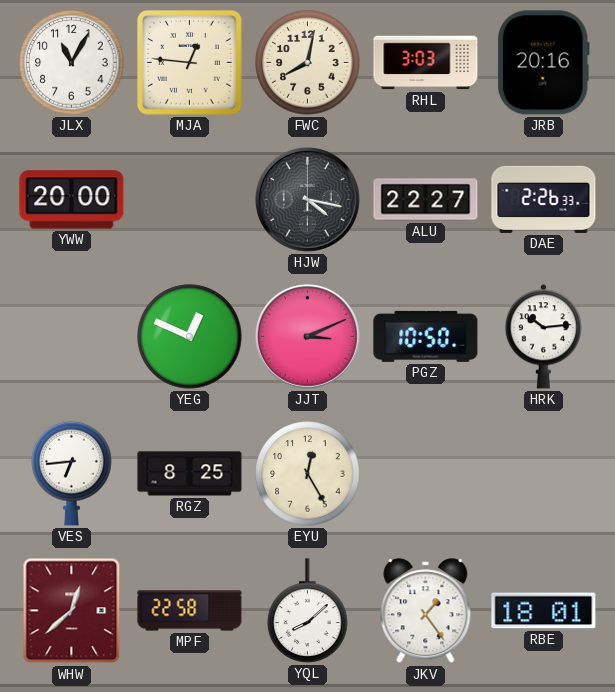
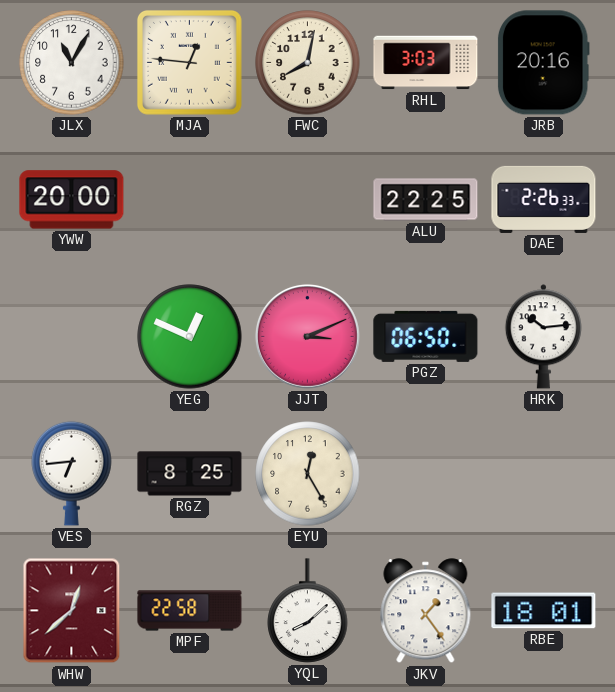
HJW: 4:17 -> none (307, 199)
ALU: 22:27 -> 22:25 (426, 200)
PGZ: 10:50 -> 06:50 (426, 336)
